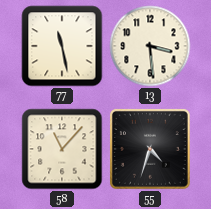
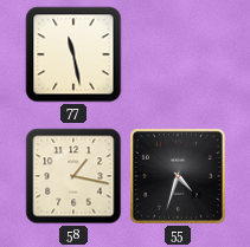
13: 3:29 -> none (150, 46)
58: 11:07 -> 1:17 (73, 176)
